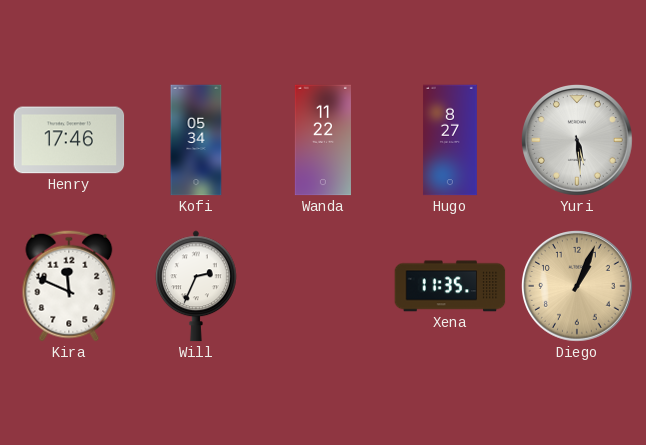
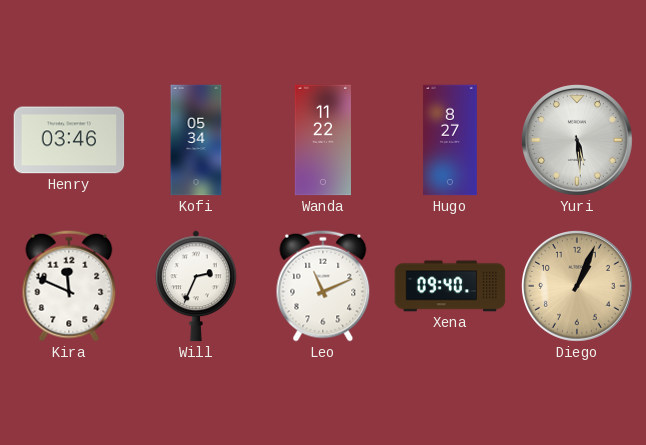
Henry: 17:46 -> 03:46 (69, 140)
Leo: none -> 11:11 (323, 286)
Xena: 11:35 -> 09:40 (450, 286)
